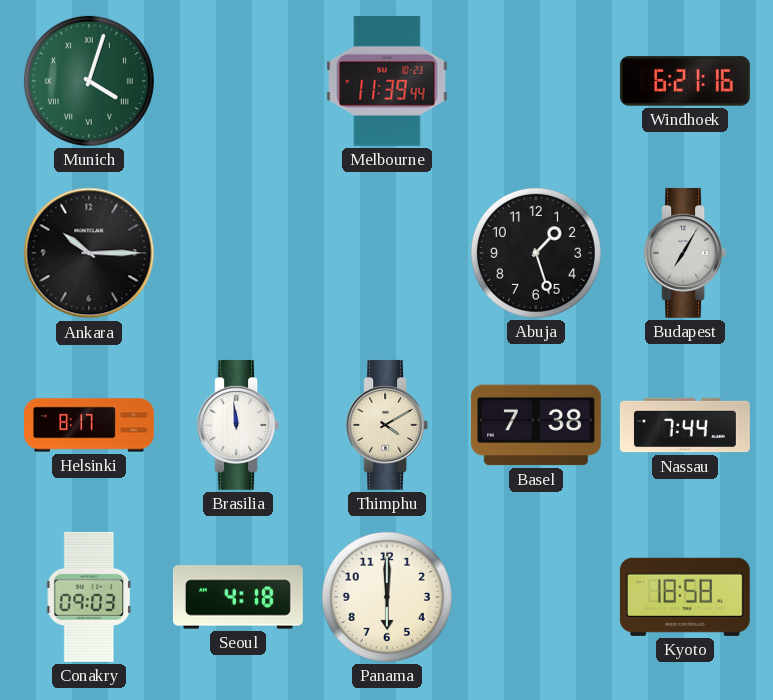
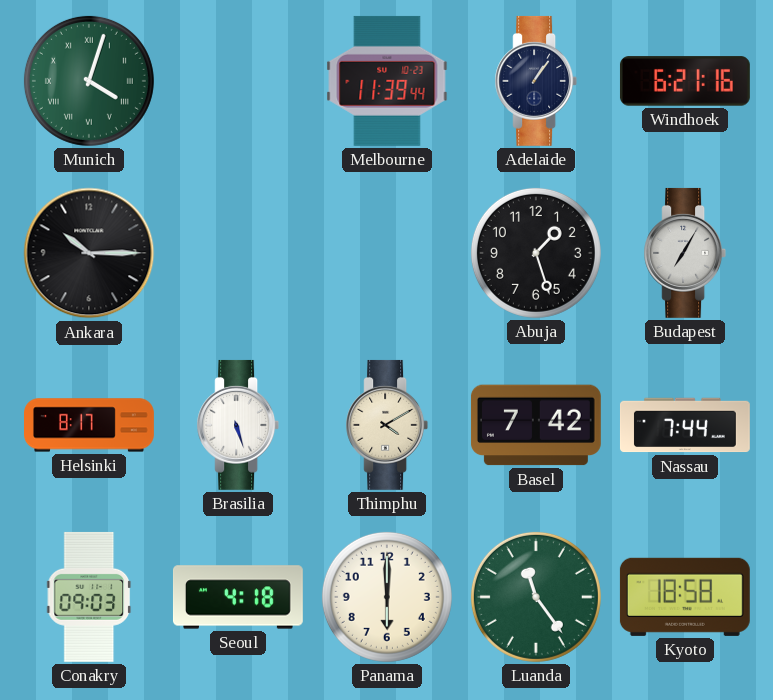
Adelaide: none -> 1:06 (536, 81)
Brasilia: 11:59 -> 5:27 (238, 425)
Basel: 7:38 -> 7:42 (536, 425)
Luanda: none -> 11:24 (536, 597)
